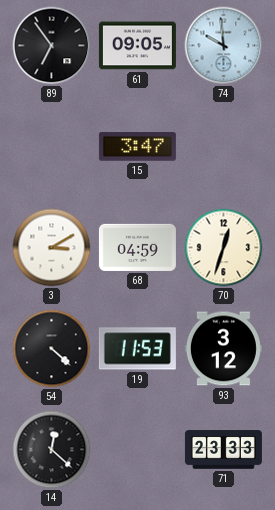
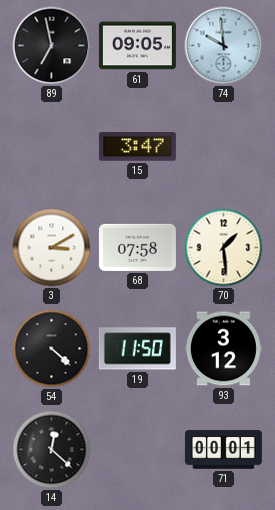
89: 6:54 -> 6:58 (52, 46)
68: 04:59 -> 07:58 (137, 247)
70: 12:33 -> 1:29 (224, 248)
19: 11:53 -> 11:50 (137, 349)
71: 23:33 -> 00:01 (223, 450)
